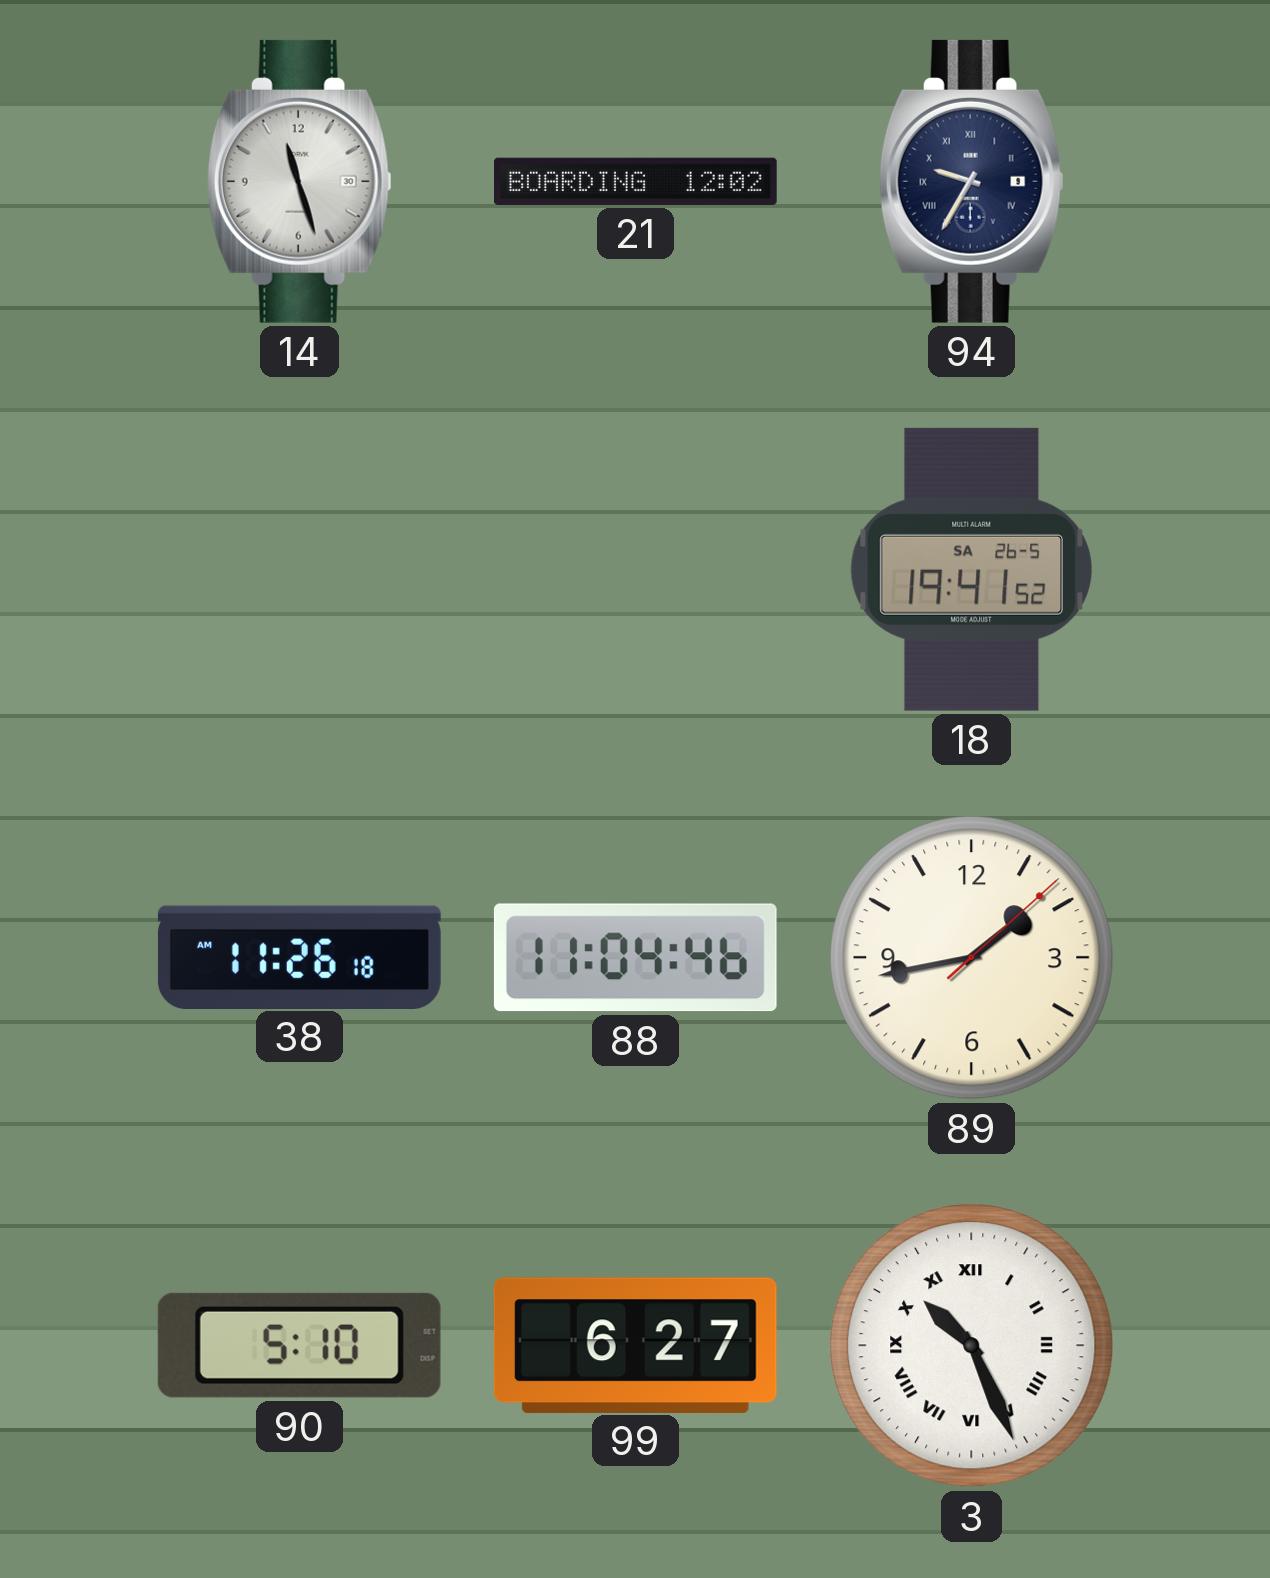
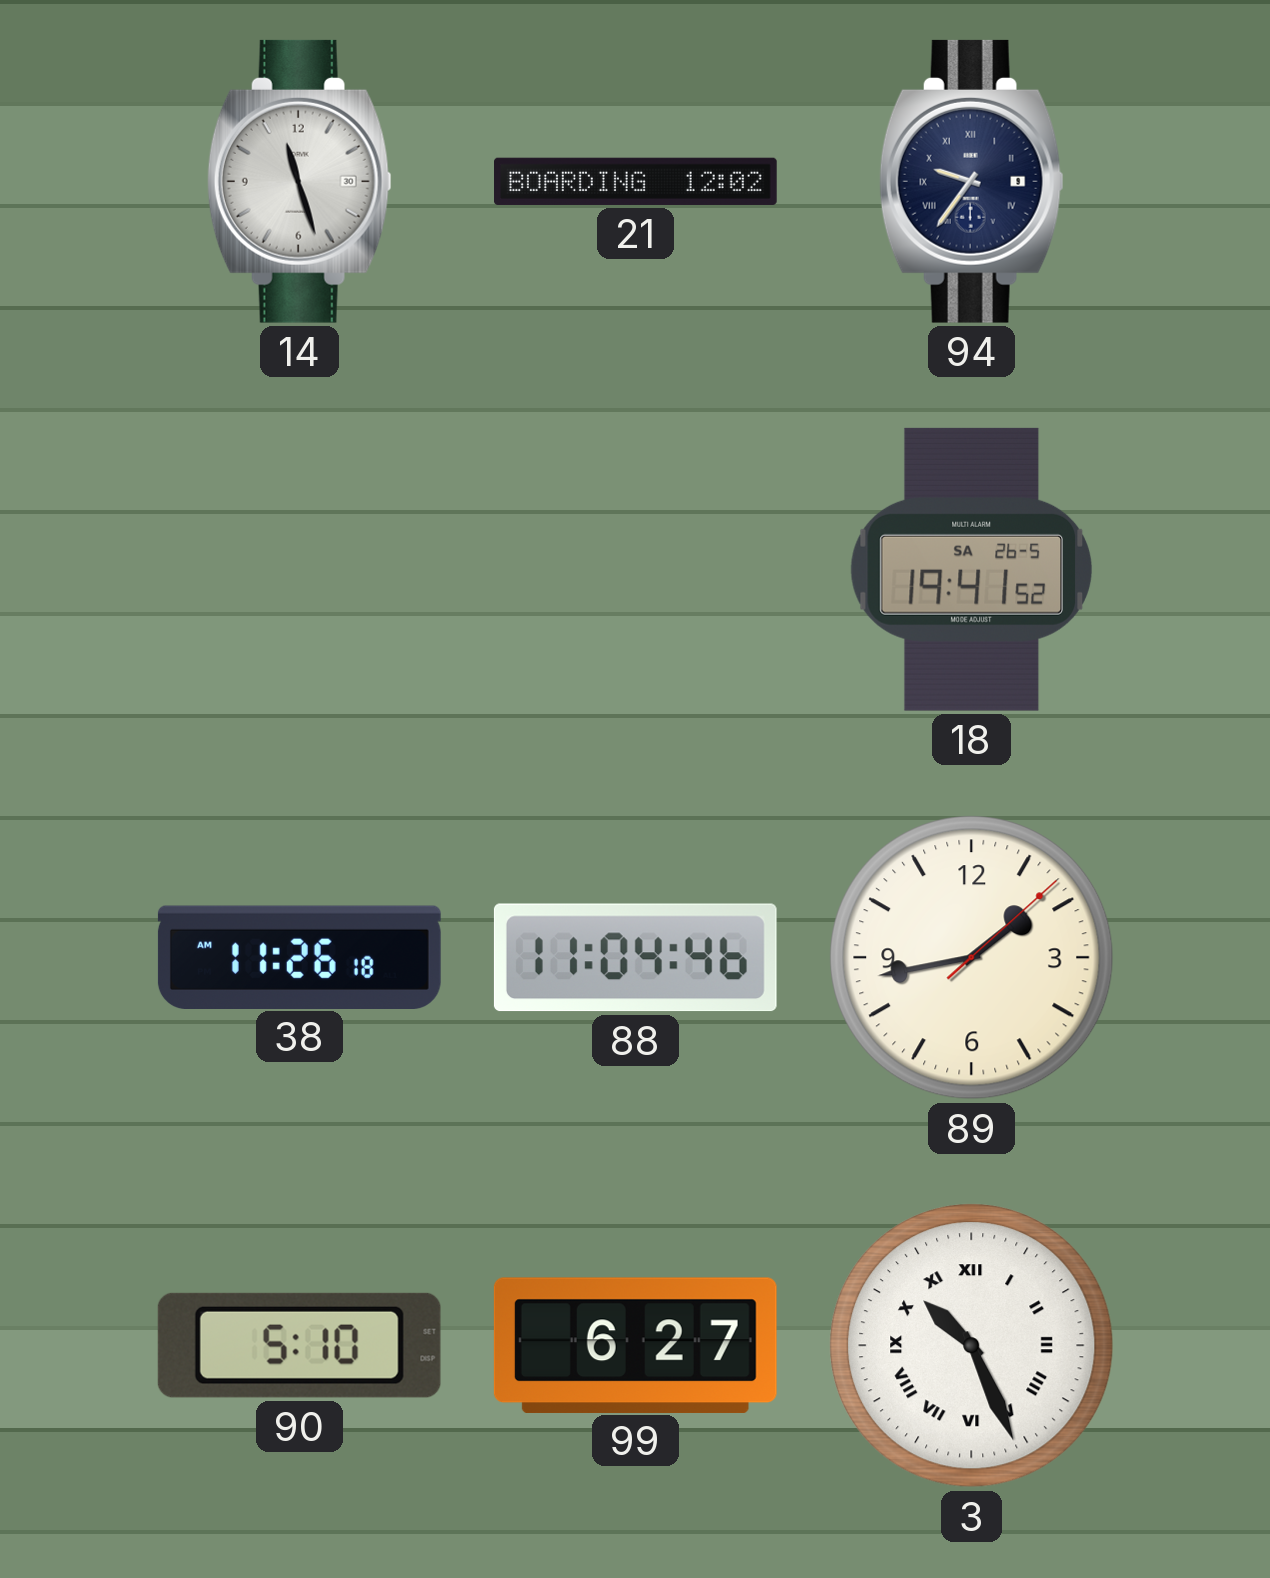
94: 9:35 -> 9:36 (971, 181)
